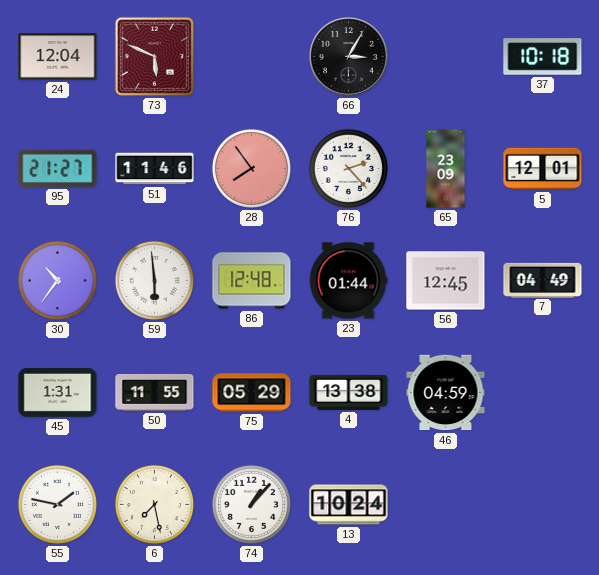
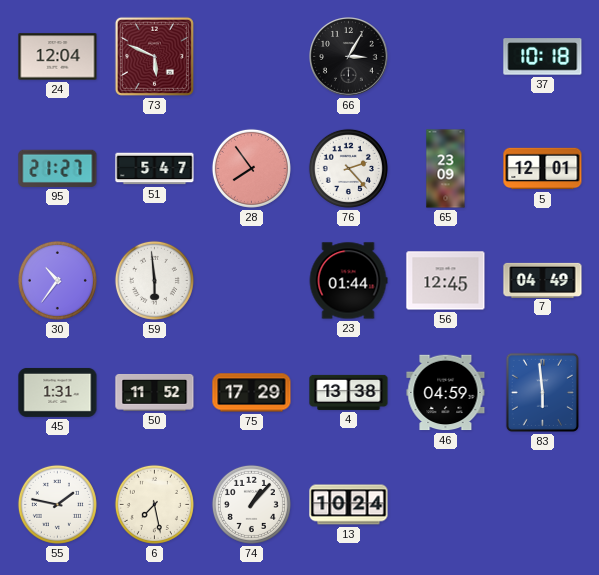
51: 11:46 -> 5:47 (155, 169)
86: 12:48 -> none (252, 281)
50: 11:55 -> 11:52 (155, 392)
75: 05:29 -> 17:29 (252, 393)
83: none -> 5:59 (542, 392)
